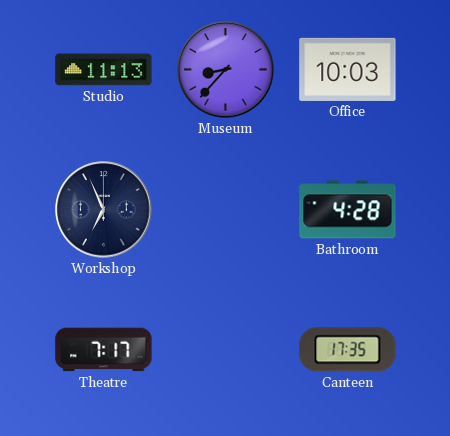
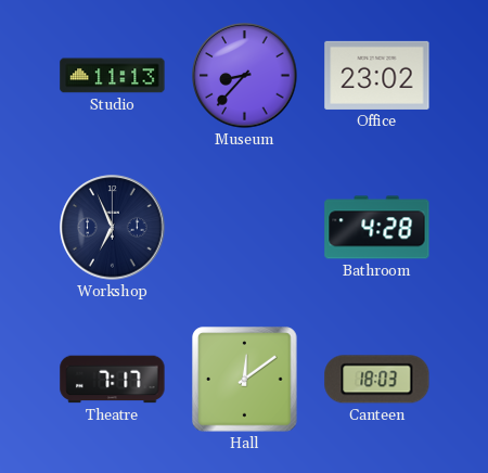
Office: 10:03 -> 23:02 (377, 75)
Hall: none -> 12:09 (245, 380)
Canteen: 17:35 -> 18:03 (377, 380)
